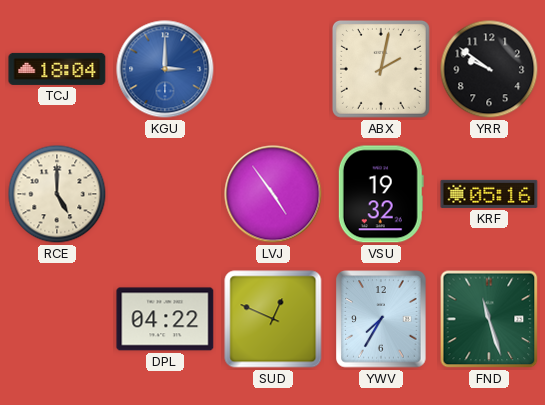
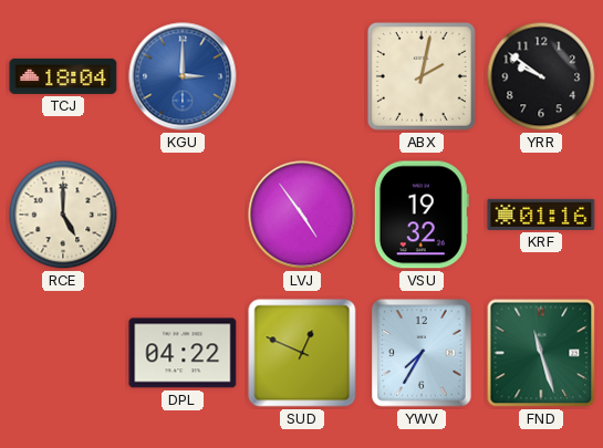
KRF: 05:16 -> 01:16 (541, 215)
